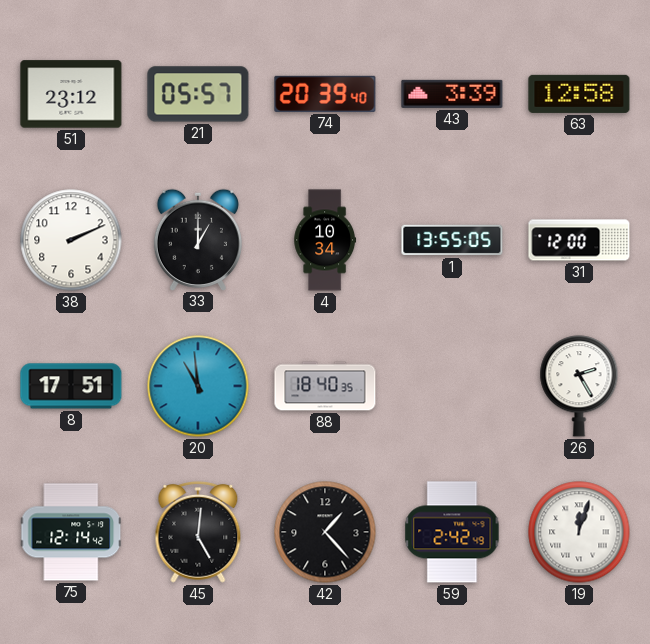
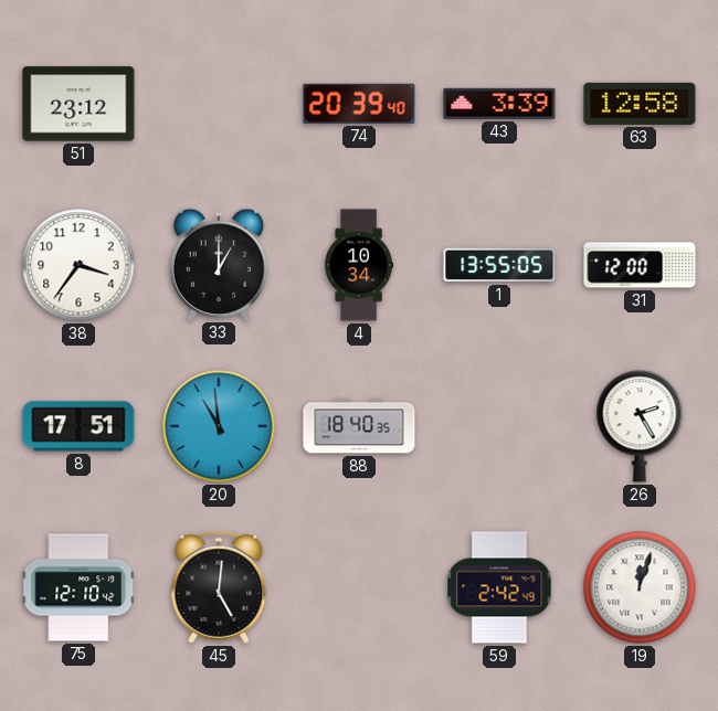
21: 05:57 -> none (198, 94)
38: 2:11 -> 3:36 (78, 265)
75: 12:14 -> 12:10 (78, 587)
42: 1:23 -> none (325, 532)
